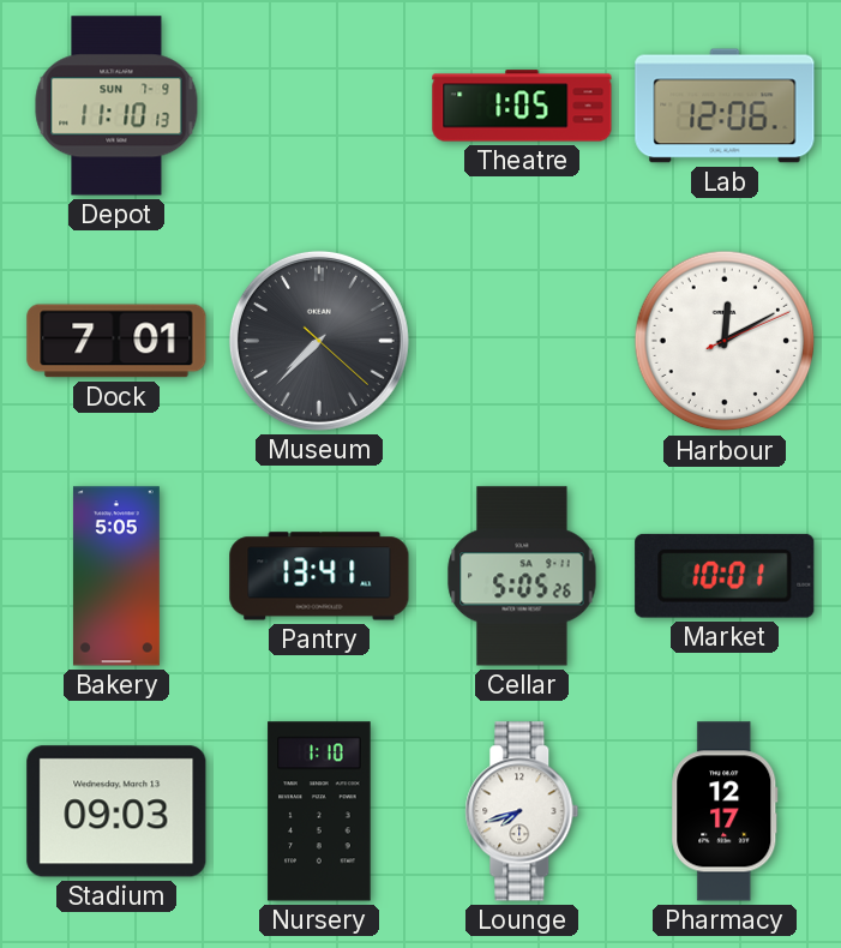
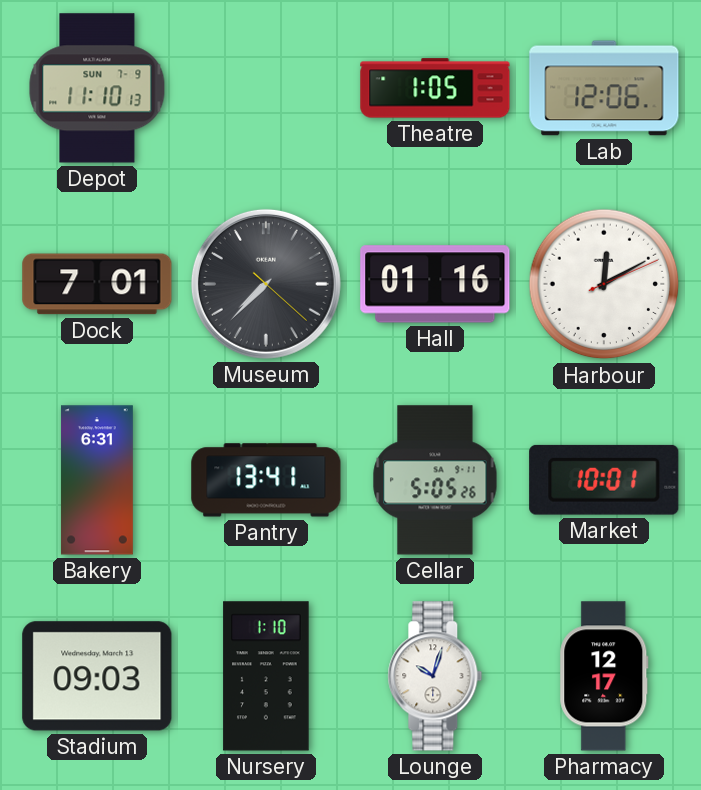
Hall: none -> 01:16 (435, 284)
Bakery: 5:05 -> 6:31 (97, 480)
Lounge: 7:42 -> 10:03 (435, 676)
